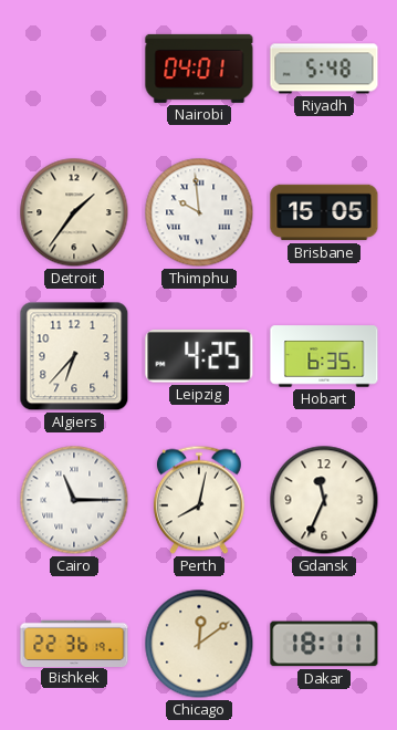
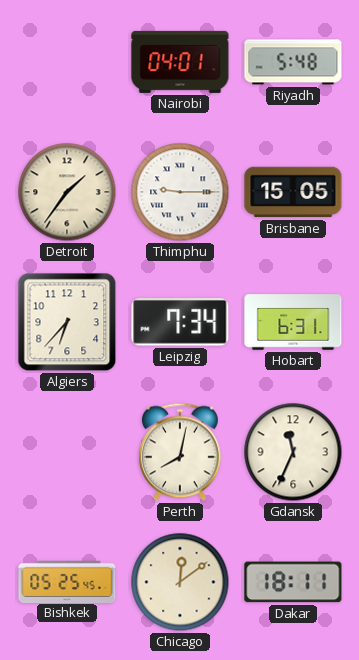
Thimphu: 9:59 -> 9:15 (180, 192)
Leipzig: 4:25 -> 7:34 (180, 323)
Hobart: 6:35 -> 6:31 (293, 322)
Cairo: 11:15 -> none (74, 500)
Bishkek: 22:36 -> 05:25 (67, 581)
